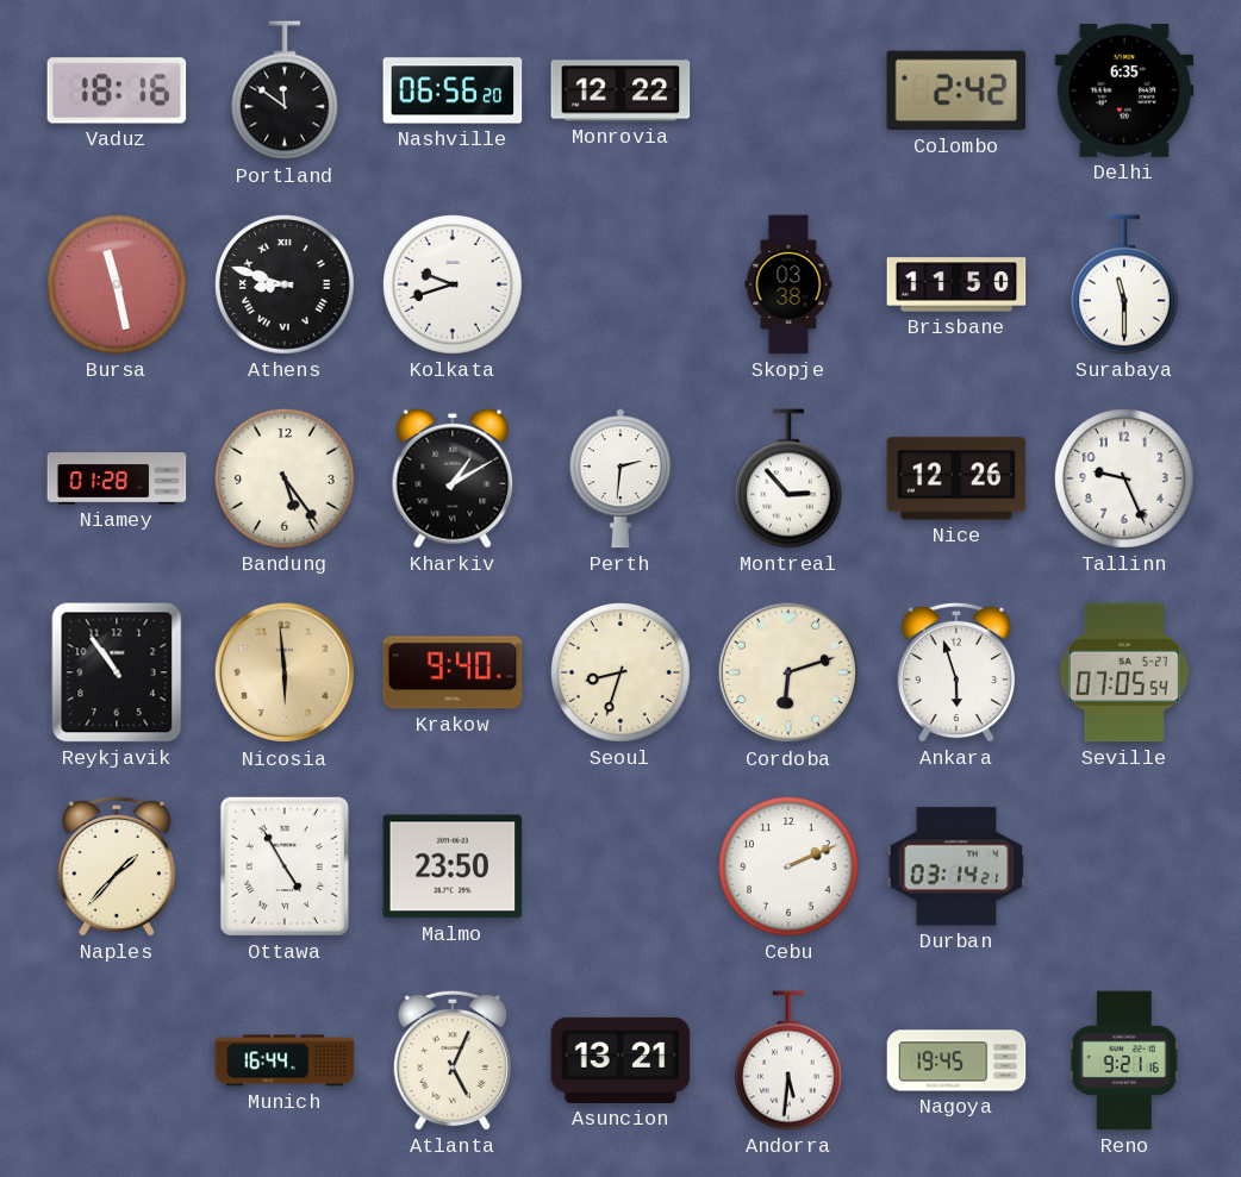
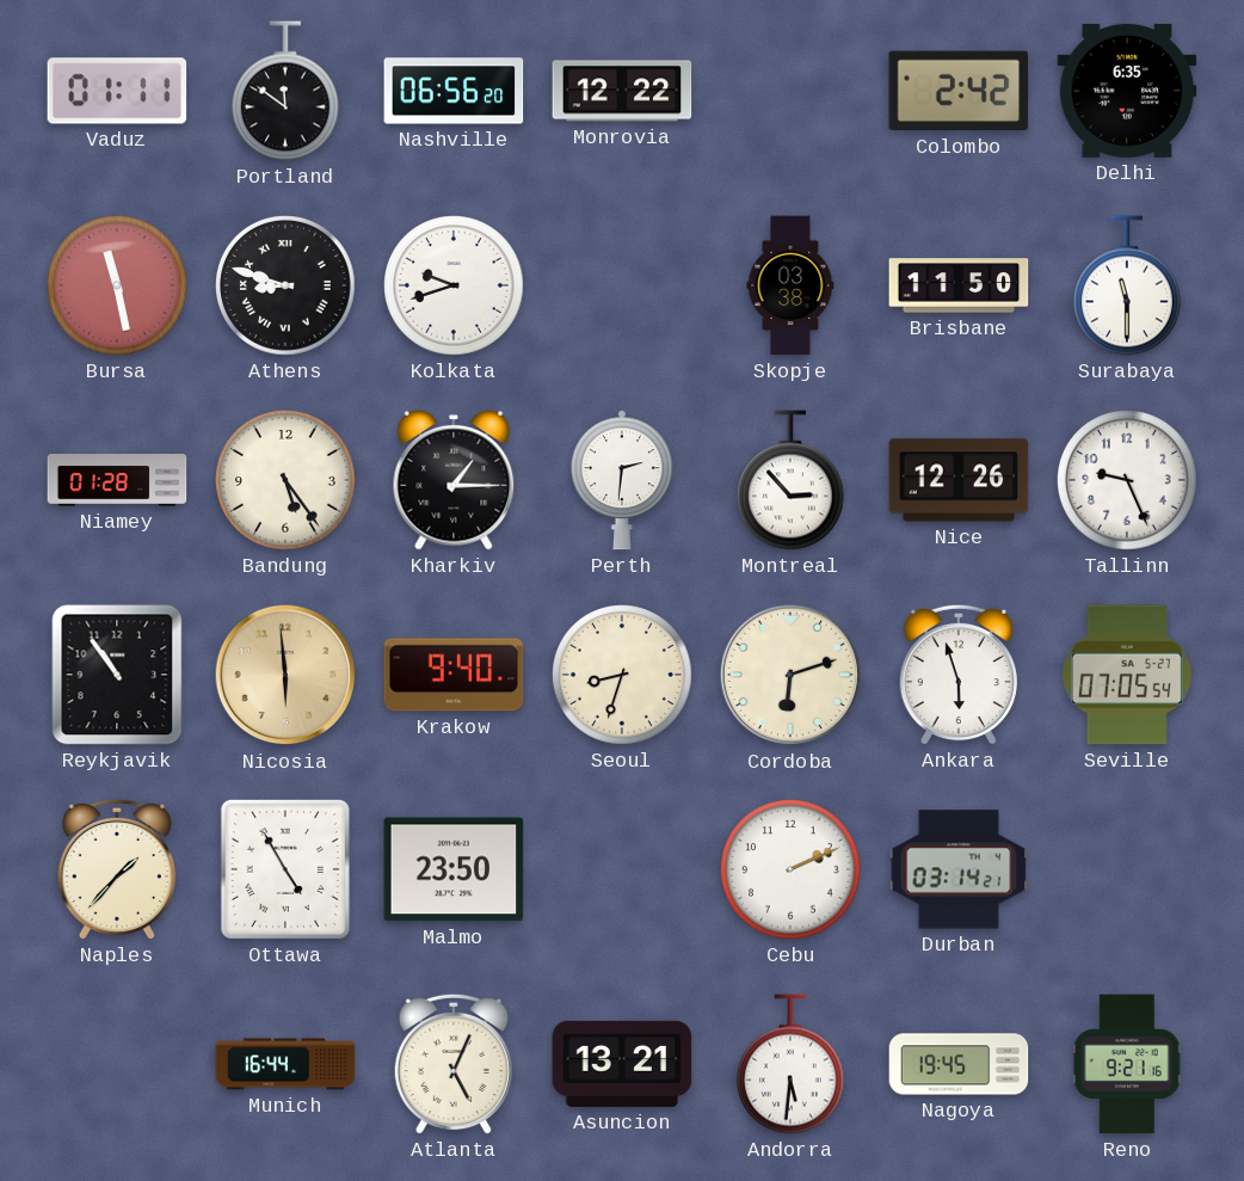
Vaduz: 18:16 -> 01:11 (117, 91)
Kharkiv: 1:10 -> 1:15 (454, 480)
